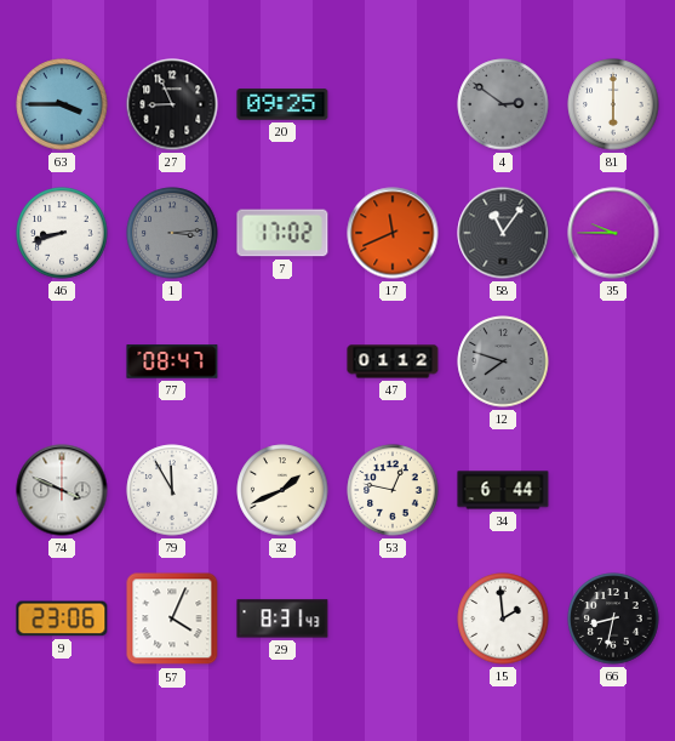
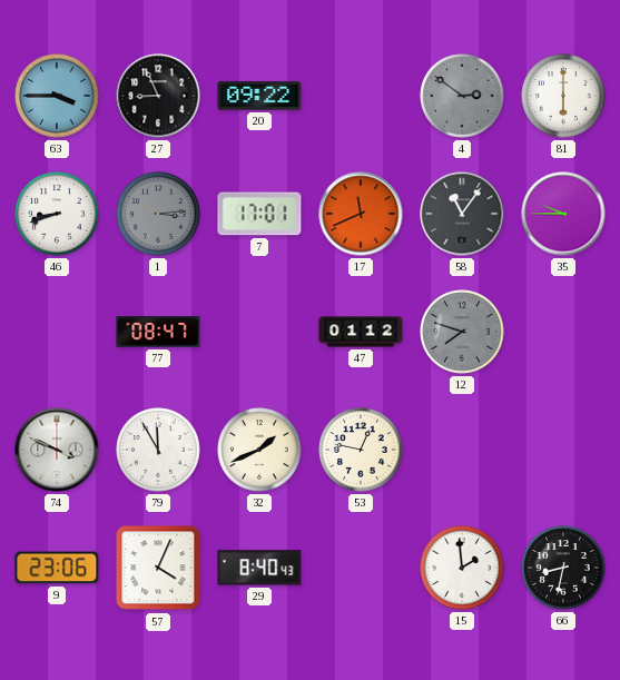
20: 09:25 -> 09:22 (259, 96)
7: 17:02 -> 17:01 (259, 214)
34: 6:44 -> none (503, 490)
29: 8:31 -> 8:40 (259, 568)
